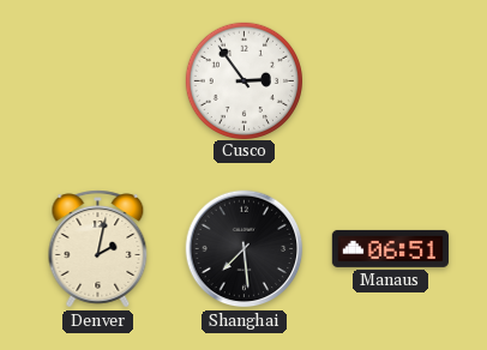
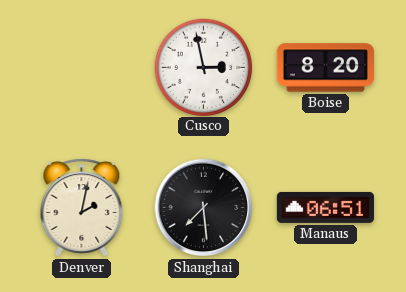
Cusco: 2:54 -> 2:58 (203, 67)
Boise: none -> 8:20 (325, 68)
